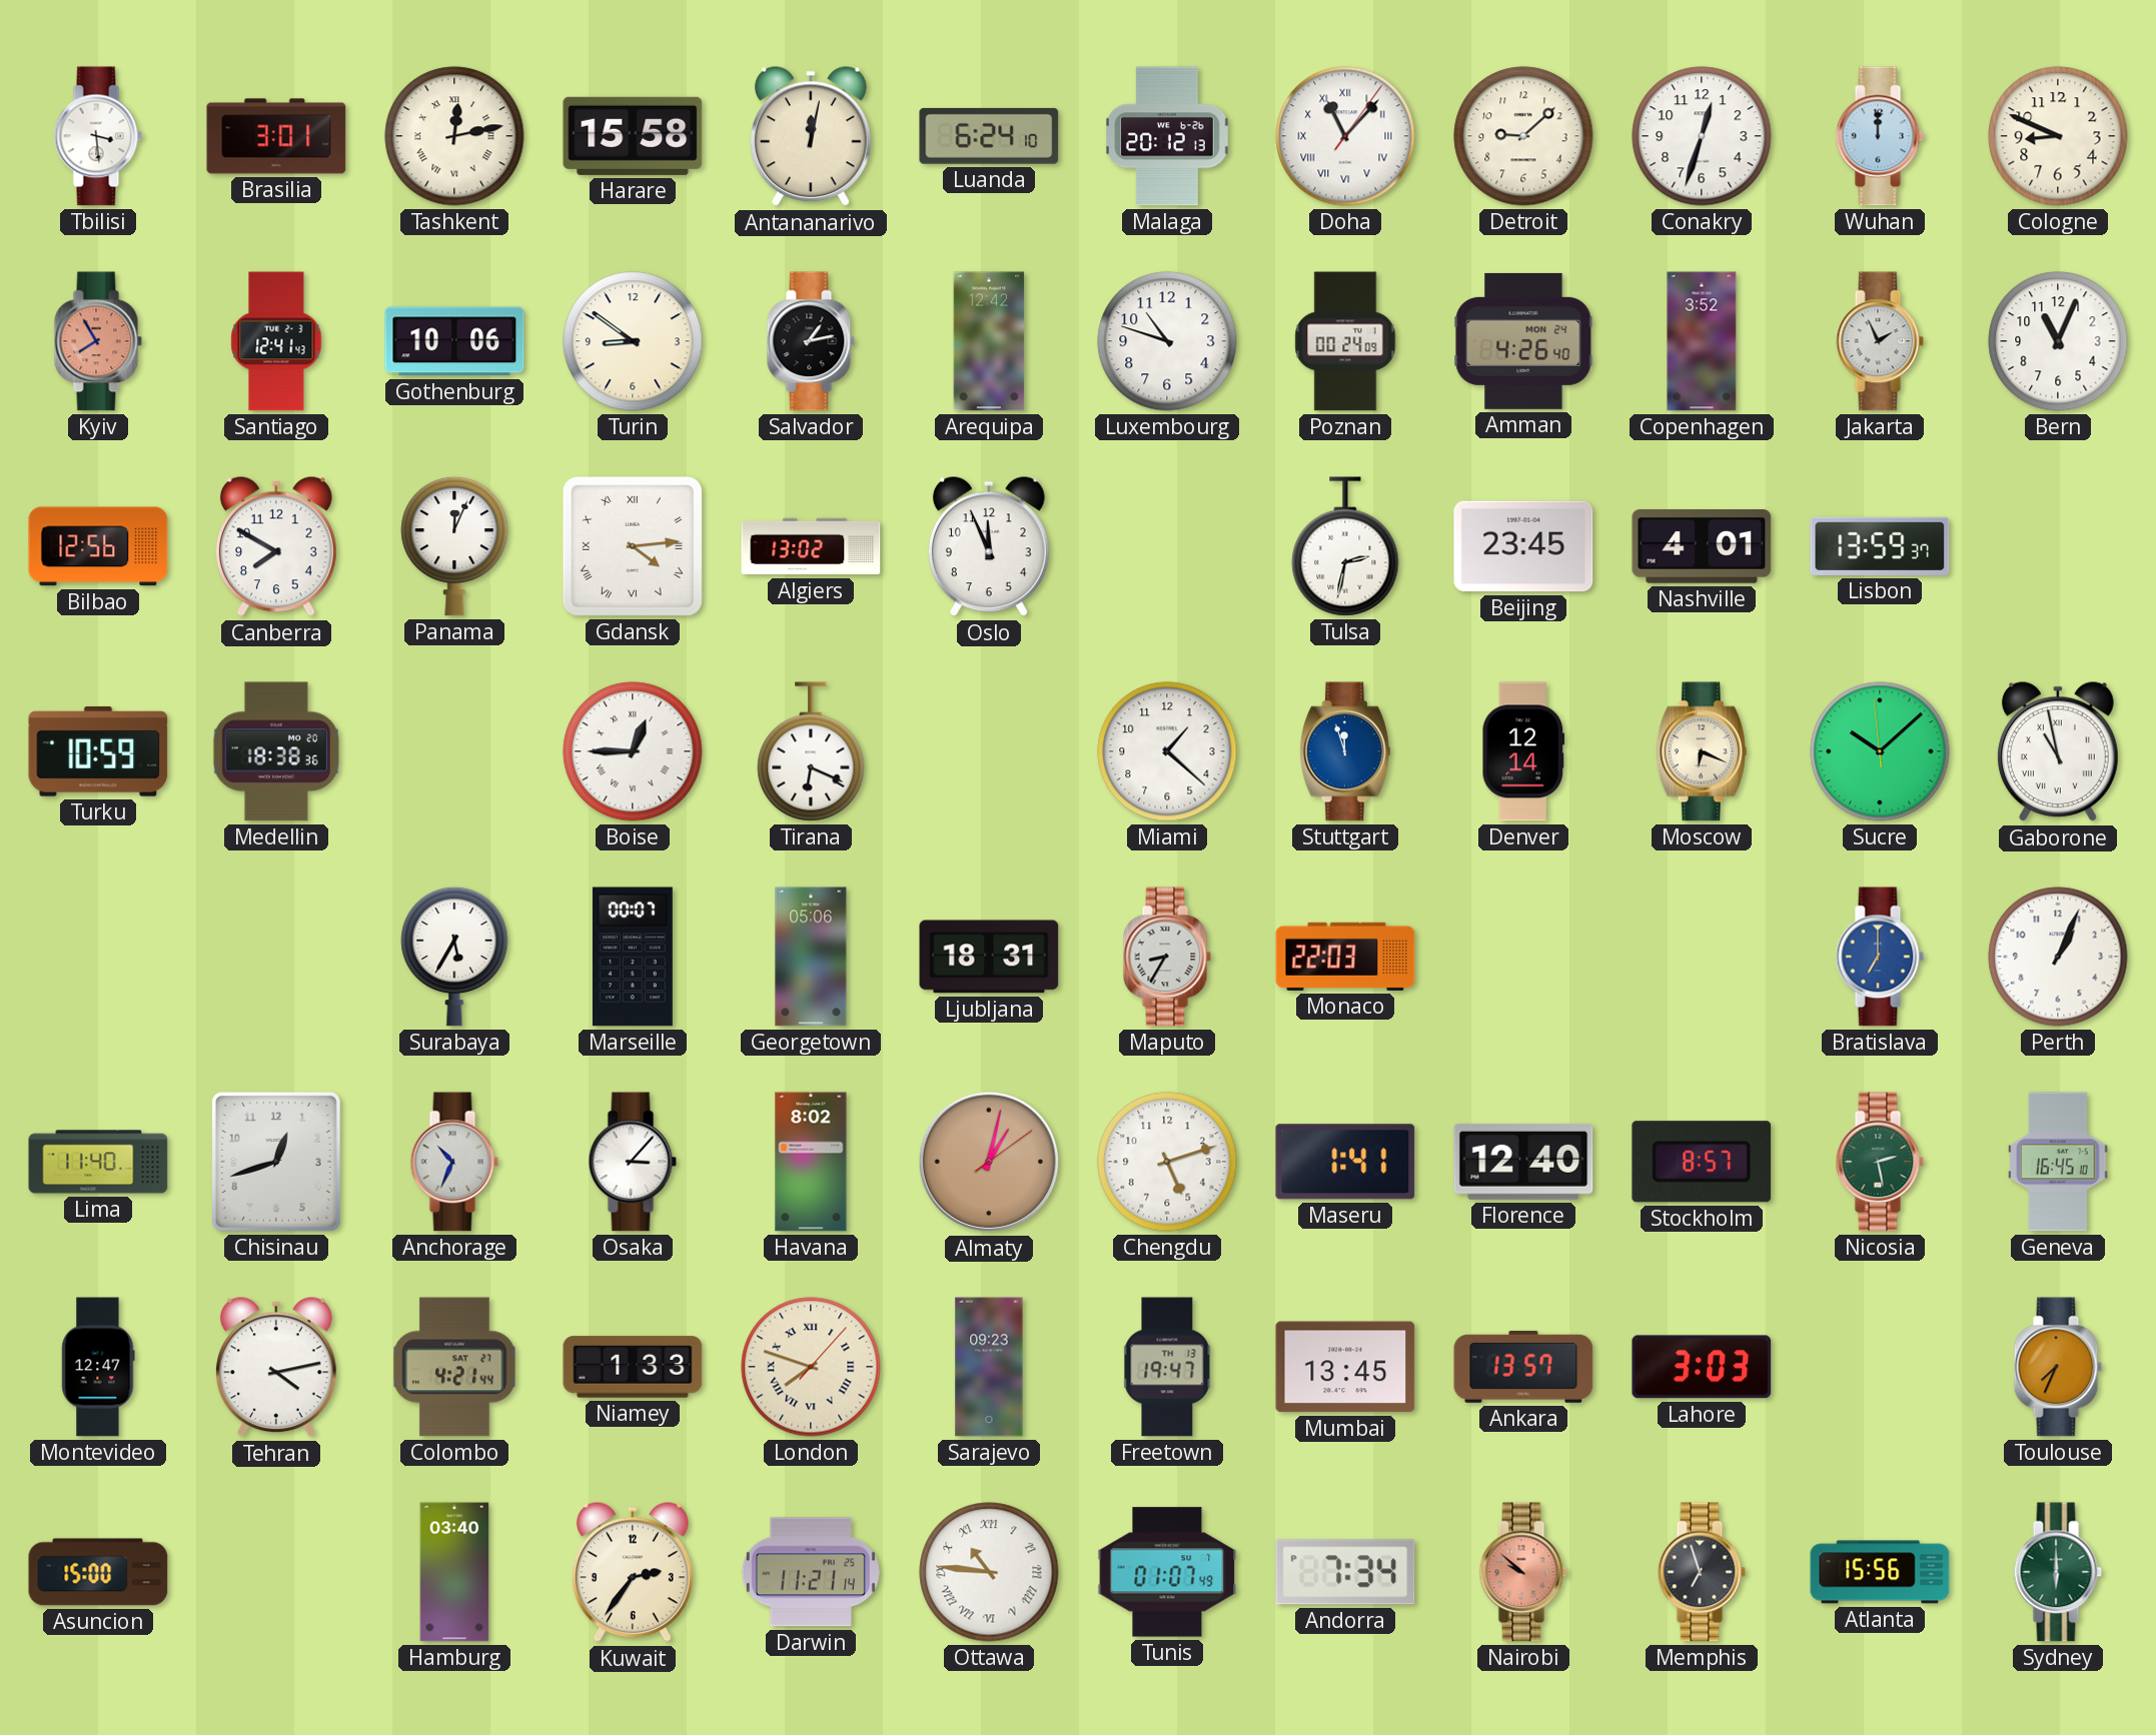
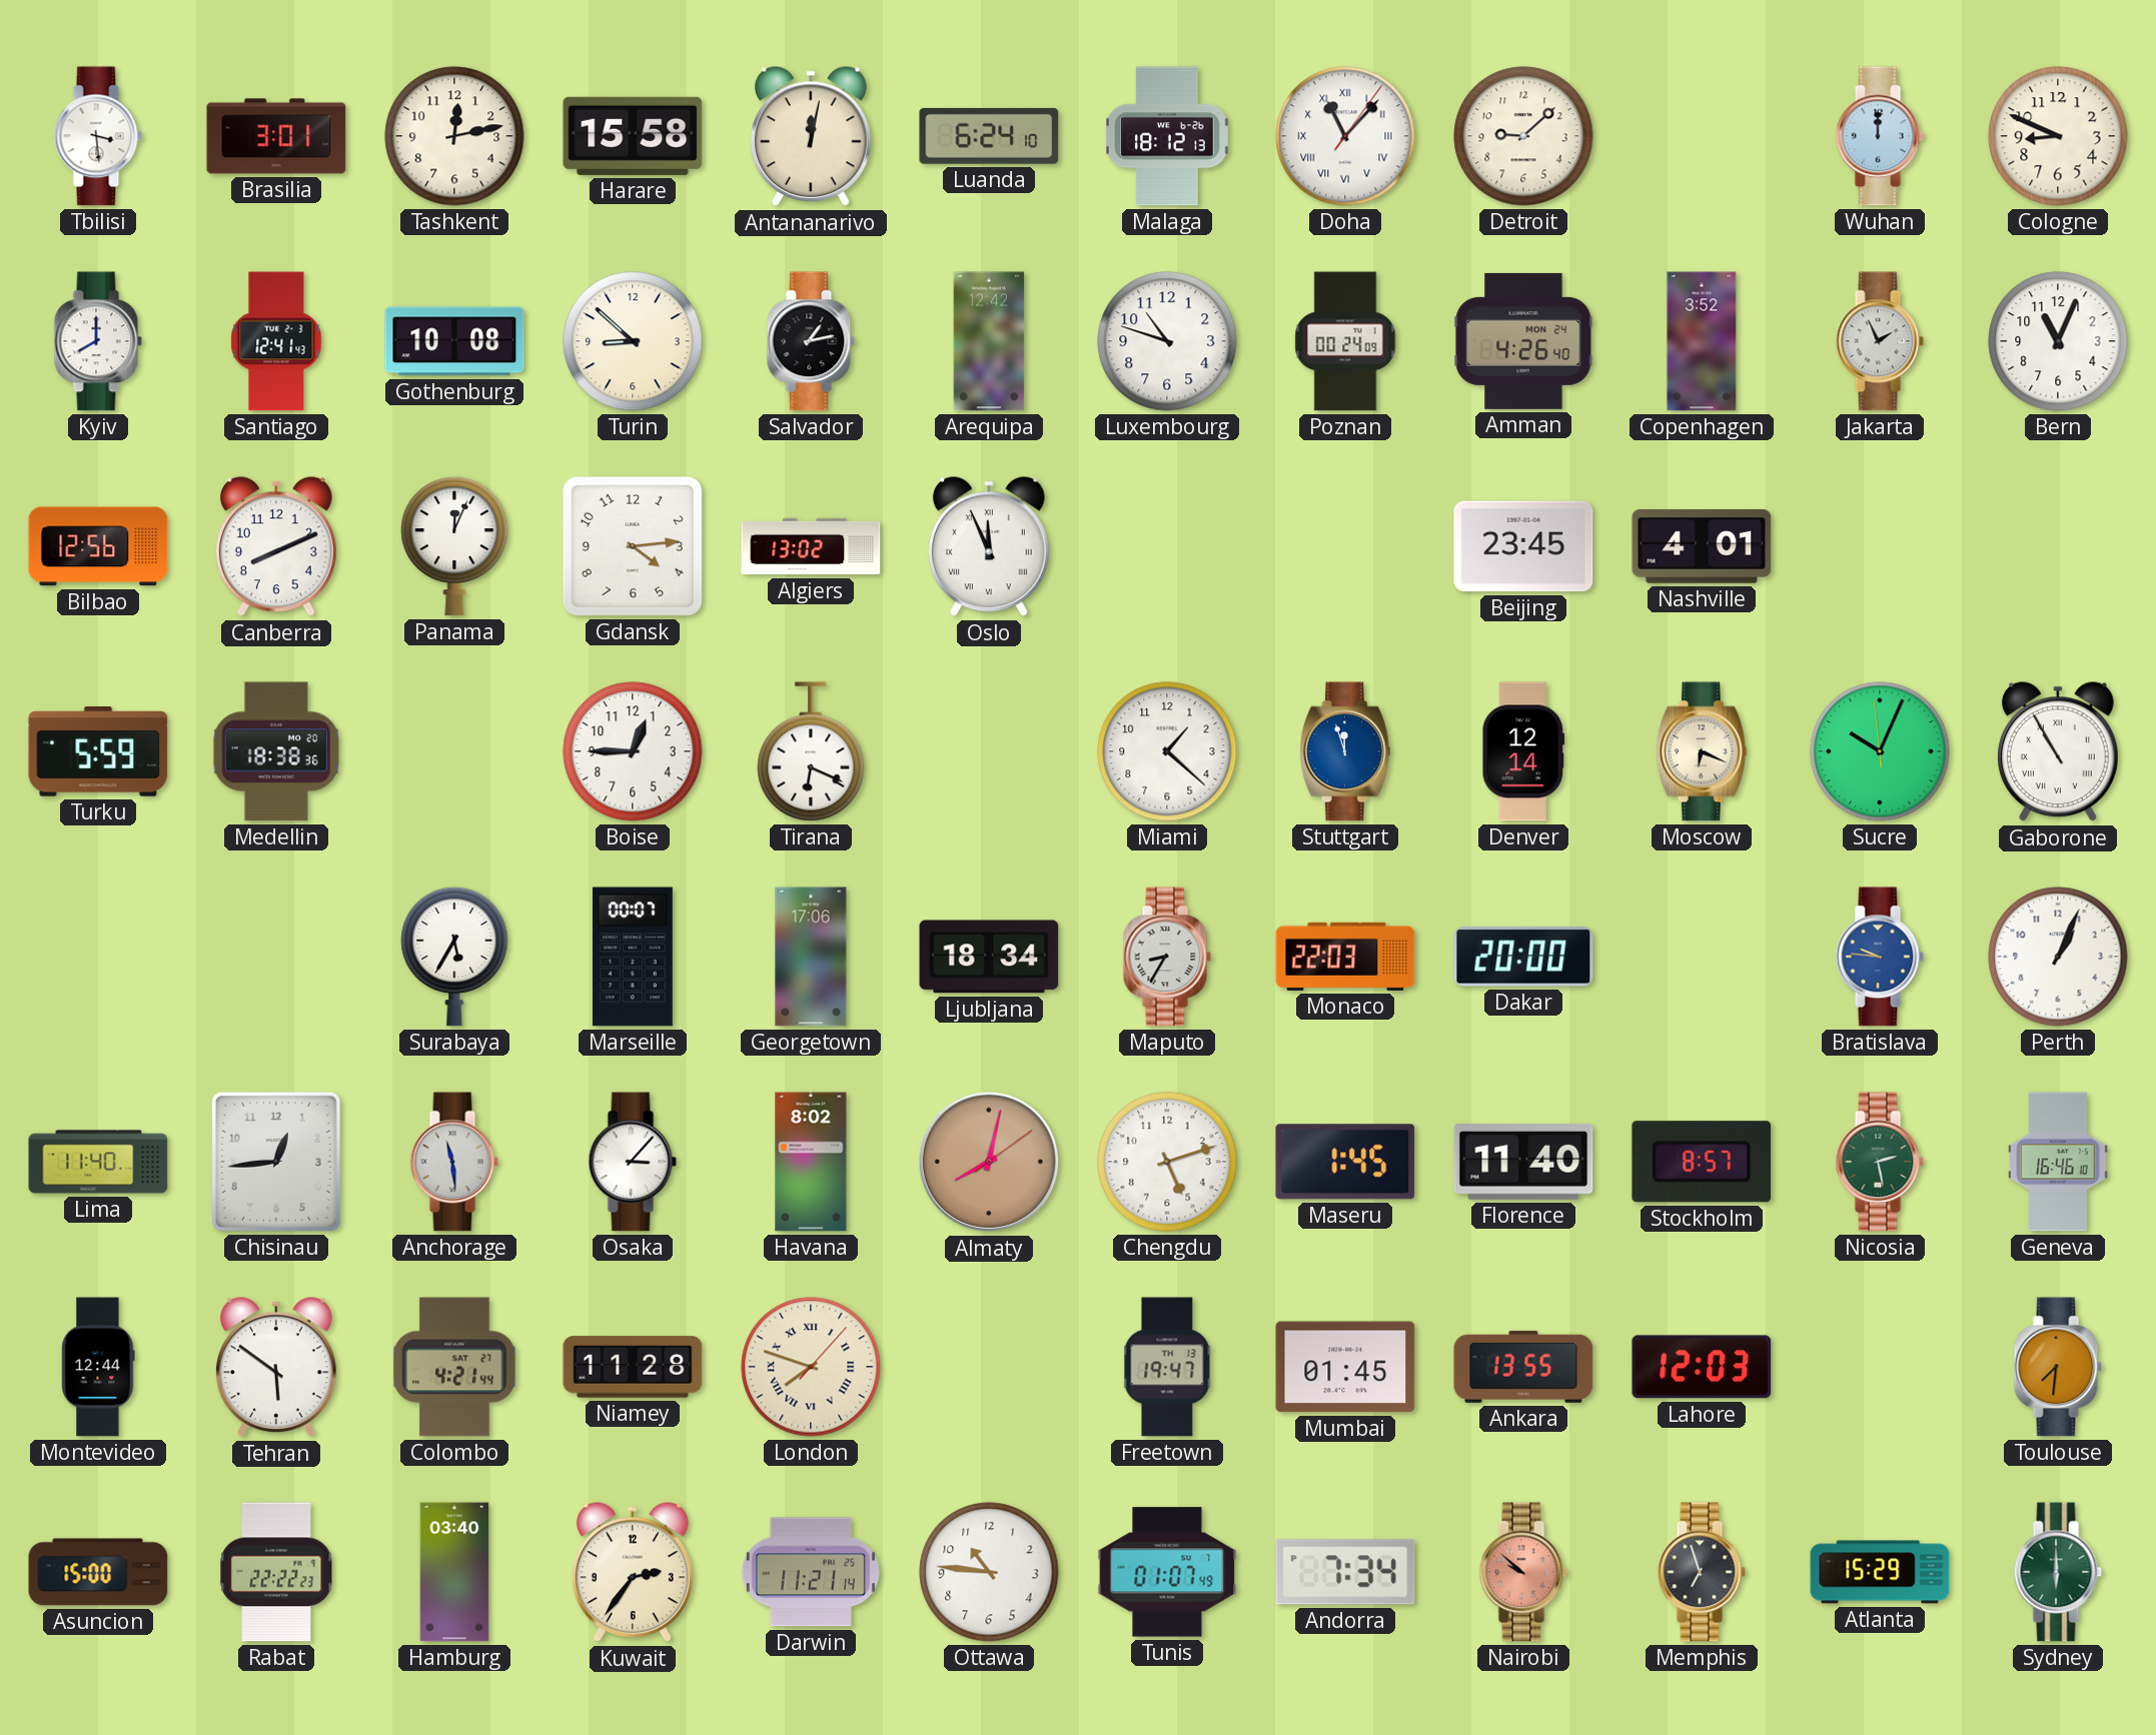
Tashkent numerals: Roman -> Arabic (454, 136)
Malaga: 20:12 -> 18:12 (1168, 136)
Conakry: 12:33 -> none (1702, 136)
Kyiv: 7:55 -> 8:00 (98, 341)
Kyiv dial: salmon -> white (98, 341)
Gothenburg: 10:06 -> 10:08 (454, 341)
Turin: 8:51 -> 8:52 (633, 341)
Canberra: 7:50 -> 8:11 (276, 547)
Gdansk numerals: Roman -> Arabic (633, 546)
Oslo numerals: Arabic -> Roman (989, 547)
Tulsa: 2:32 -> none (1345, 546)
Lisbon: 13:59 -> none (1880, 546)
Turku: 10:59 -> 5:59 (98, 752)
Boise numerals: Roman -> Arabic (633, 751)
Sucre: 10:07 -> 10:03 (1880, 751)
Gaborone: 10:58 -> 10:55 (2058, 752)
Georgetown: 05:06 -> 17:06 (811, 957)
Ljubljana: 18:31 -> 18:34 (989, 957)
Dakar: none -> 20:00 (1523, 957)
Bratislava: 7:00 -> 9:46 (1880, 957)
Chisinau: 12:42 -> 12:44 (276, 1162)
Anchorage: 10:34 -> 11:29 (454, 1162)
Almaty: 1:02 -> 8:02 (989, 1162)
Maseru: 1:41 -> 1:45 (1345, 1162)
Florence: 12:40 -> 11:40 (1523, 1162)
Geneva: 16:45 -> 16:46 (2058, 1162)
Montevideo: 12:47 -> 12:44 (98, 1367)
Tehran: 4:13 -> 5:51 (276, 1368)
Niamey: 1:33 -> 11:28 (633, 1367)
Sarajevo: 09:23 -> none (989, 1367)
Mumbai: 13:45 -> 01:45 (1345, 1367)
Ankara: 13:57 -> 13:55 (1523, 1367)
Lahore: 3:03 -> 12:03 (1702, 1367)
Toulouse: 7:34 -> 7:31 (2058, 1367)
Rabat: none -> 22:22 (276, 1572)
Ottawa numerals: Roman -> Arabic (989, 1572)
Atlanta: 15:56 -> 15:29 (1880, 1572)
